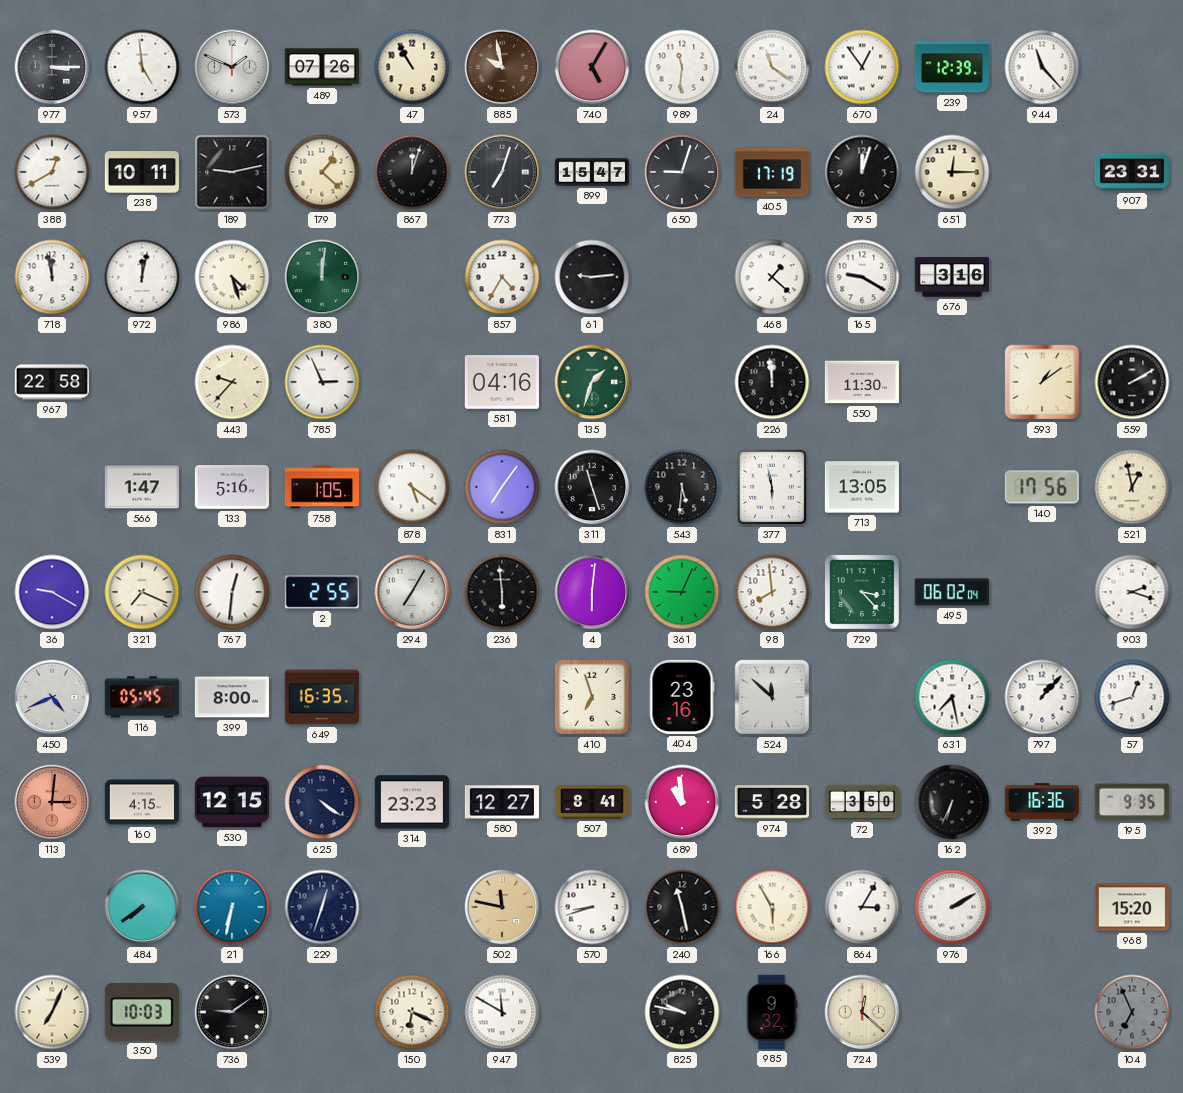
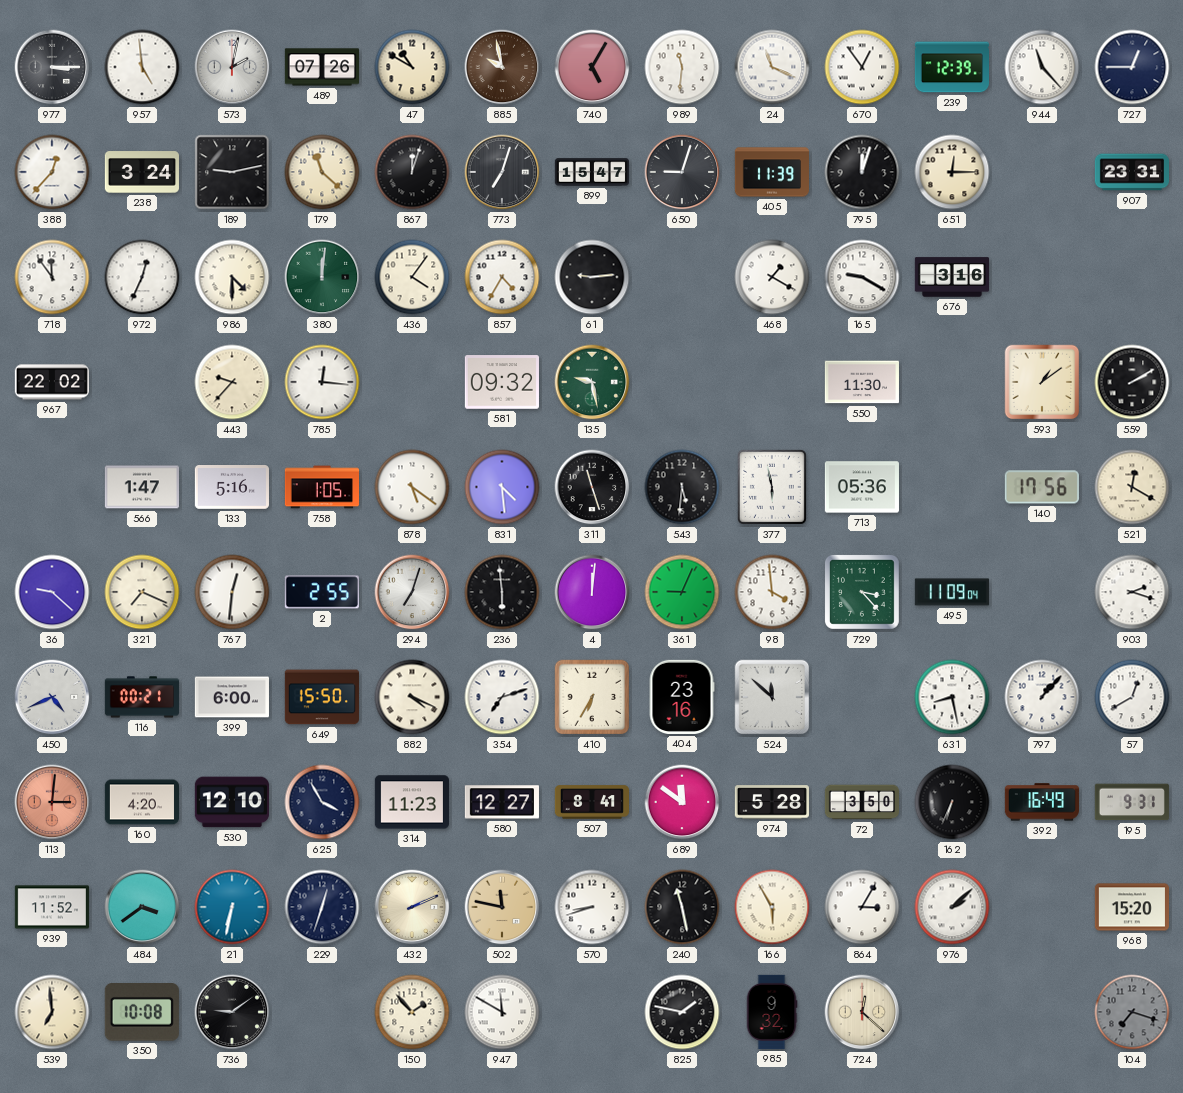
573: 1:49 -> 2:02 (232, 67)
47: 10:55 -> 10:50 (412, 67)
24: 11:21 -> 11:19 (772, 67)
727: none -> 12:45 (1132, 67)
388: 12:40 -> 12:37 (52, 172)
238: 10:11 -> 3:24 (142, 172)
179: 1:22 -> 11:22 (322, 172)
405: 17:19 -> 11:39 (771, 172)
718: 11:58 -> 11:54 (52, 277)
972: 12:02 -> 12:34 (142, 277)
986: 4:27 -> 4:30 (232, 277)
436: none -> 4:06 (412, 277)
468: 1:22 -> 1:20 (772, 277)
967: 22:58 -> 22:02 (52, 382)
785: 2:56 -> 12:16 (322, 382)
581: 04:16 -> 09:32 (502, 382)
135: 1:33 -> 9:28 (592, 382)
226: 11:59 -> none (772, 382)
831: 7:06 -> 4:29 (502, 487)
713: 13:05 -> 05:36 (862, 487)
521: 12:58 -> 12:20 (1132, 487)
36: 9:20 -> 9:22 (52, 592)
294: 7:05 -> 7:03 (412, 592)
4: 6:01 -> 12:01 (592, 592)
98: 7:59 -> 3:59 (772, 592)
495: 06:02 -> 11:09 (952, 592)
116: 05:45 -> 00:21 (142, 697)
399: 8:00 -> 6:00 (232, 697)
649: 16:35 -> 15:50 (322, 697)
882: none -> 4:19 (412, 697)
354: none -> 7:12 (502, 697)
410: 6:57 -> 6:35 (592, 697)
631: 7:28 -> 8:28 (952, 697)
57: 12:42 -> 12:40 (1132, 697)
160: 4:15 -> 4:20 (141, 802)
530: 12:15 -> 12:10 (232, 802)
625: 4:21 -> 3:55 (322, 802)
314: 23:23 -> 11:23 (412, 802)
689: 10:59 -> 11:51 (682, 802)
392: 16:36 -> 16:49 (1042, 802)
195: 9:35 -> 9:31 (1132, 802)
939: none -> 11:52 (51, 907)
484: 7:39 -> 3:39 (142, 907)
432: none -> 2:11 (412, 907)
976: 2:10 -> 2:08 (952, 907)
539: 7:04 -> 6:59 (52, 1012)
350: 10:03 -> 10:08 (142, 1013)
150: 6:19 -> 1:53 (412, 1012)
825: 9:47 -> 1:47 (682, 1012)
104: 6:56 -> 7:18 (1132, 1012)
